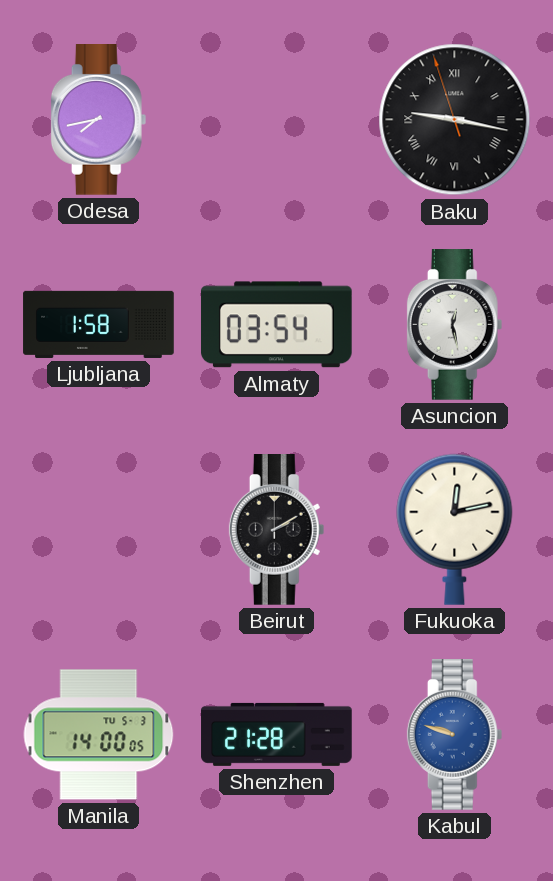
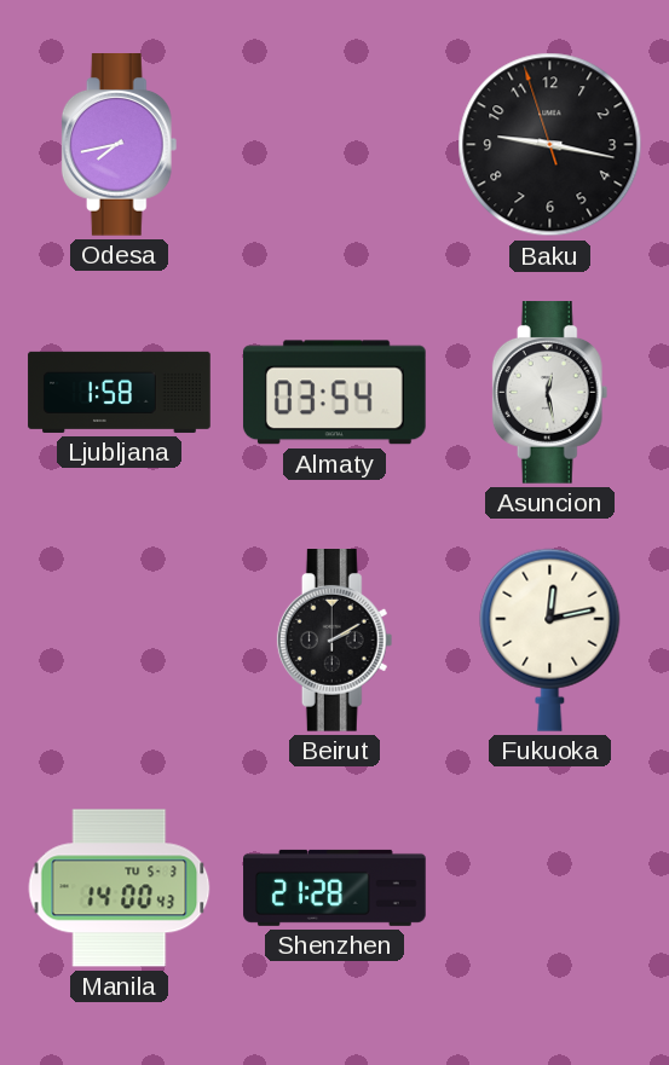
Baku numerals: Roman -> Arabic (550, 145)
Manila: 14:00:05 -> 14:00:43 (120, 889)
Kabul: 9:48 -> none (455, 735)
